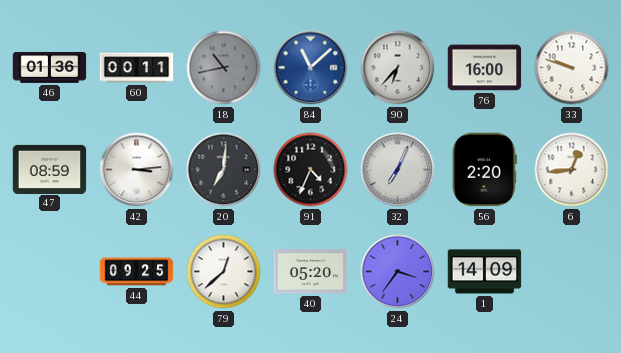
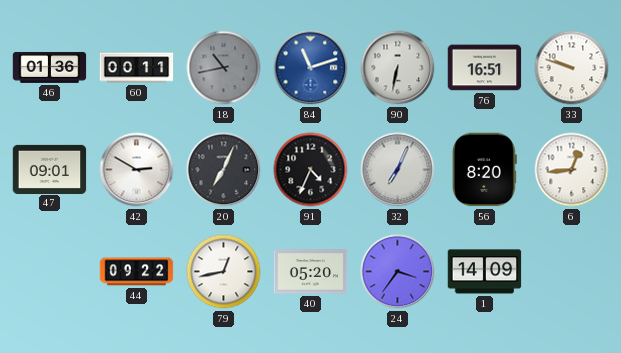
84: 11:08 -> 11:12 (311, 68)
90: 6:37 -> 6:32 (398, 68)
76: 16:00 -> 16:51 (485, 68)
47: 08:59 -> 09:01 (50, 169)
42: 3:14 -> 2:50 (137, 170)
20: 7:01 -> 7:04 (224, 170)
56: 2:20 -> 8:20 (484, 170)
44: 09:25 -> 09:22 (137, 272)
79: 12:38 -> 12:43 (224, 272)
